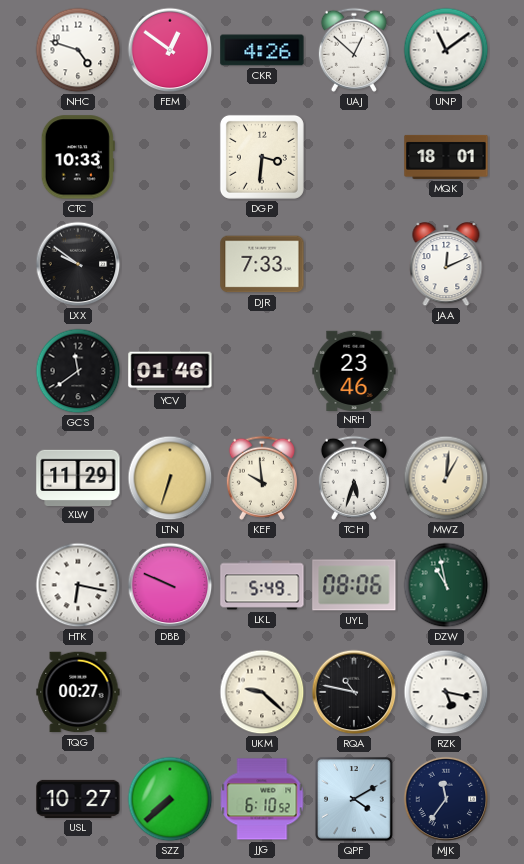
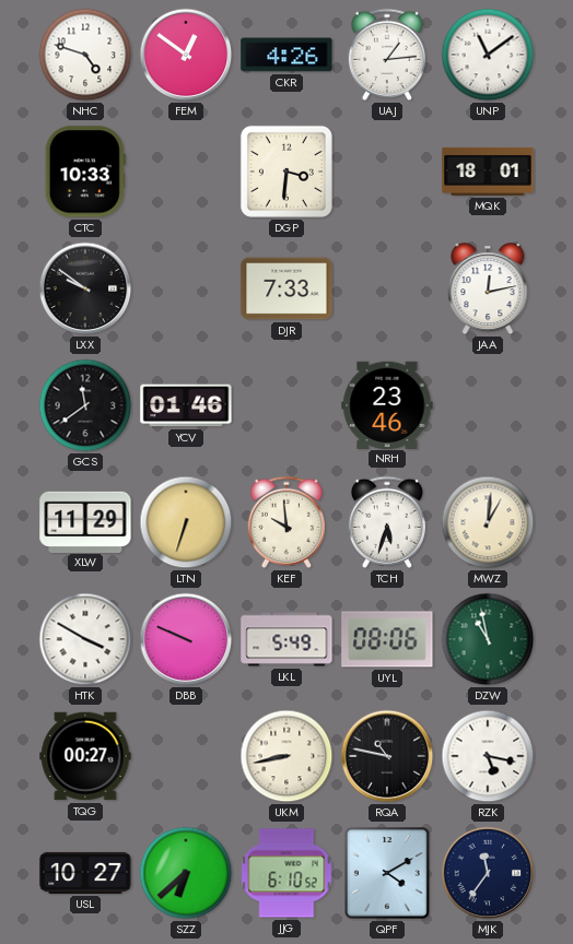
UAJ: 12:52 -> 1:14 (387, 55)
JAA: 12:11 -> 12:13 (488, 290)
HTK: 6:17 -> 3:50 (85, 639)
UKM: 9:22 -> 8:43 (286, 756)
SZZ: 7:38 -> 6:38 (186, 873)
